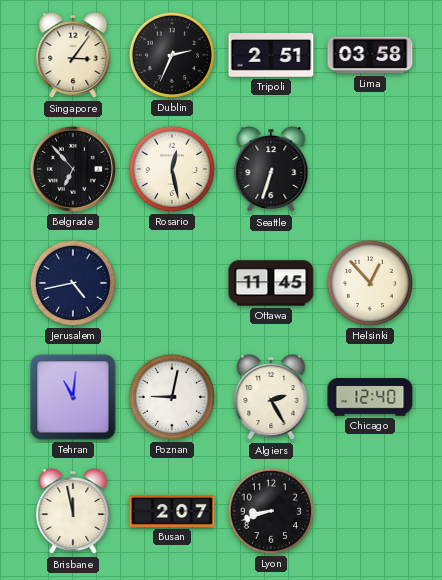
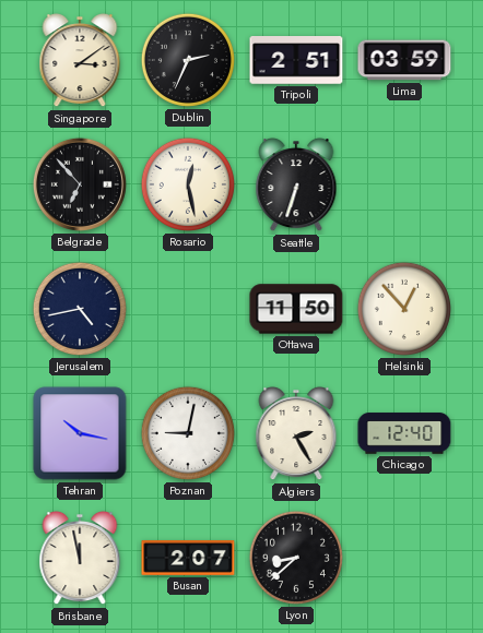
Singapore: 3:06 -> 3:09 (80, 61)
Lima: 03:58 -> 03:59 (404, 60)
Ottawa: 11:45 -> 11:50 (296, 309)
Tehran: 11:01 -> 10:17 (80, 433)
Lyon: 8:42 -> 8:38 (296, 558)
